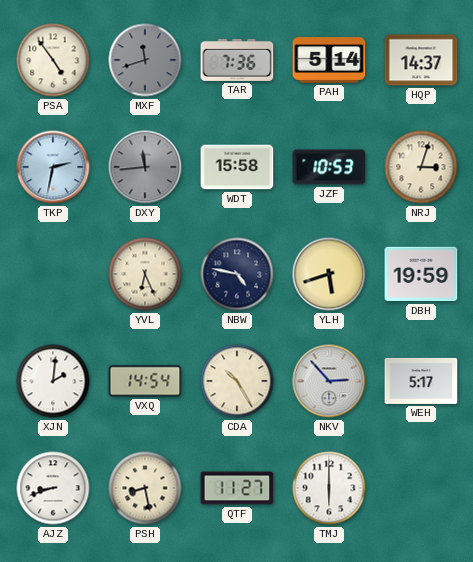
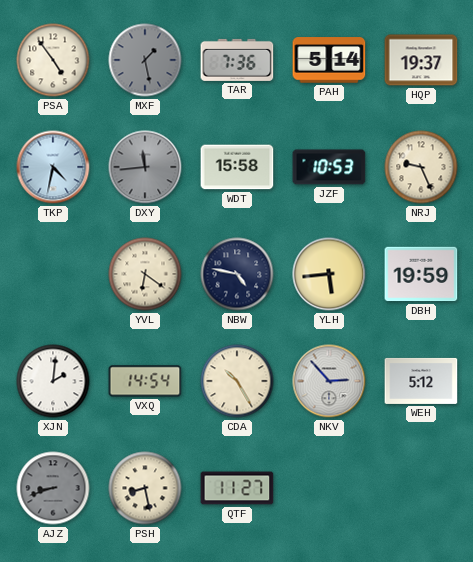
MXF: 11:42 -> 1:28 (145, 60)
HQP: 14:37 -> 19:37 (421, 60)
TKP: 2:32 -> 4:32 (53, 167)
NRJ: 3:03 -> 9:26 (421, 167)
YVL: 6:26 -> 6:21 (145, 274)
YLH: 5:42 -> 5:44 (329, 274)
WEH: 5:17 -> 5:12 (421, 381)
AJZ dial: white -> grey (53, 488)
TMJ: 6:00 -> none (329, 488)
